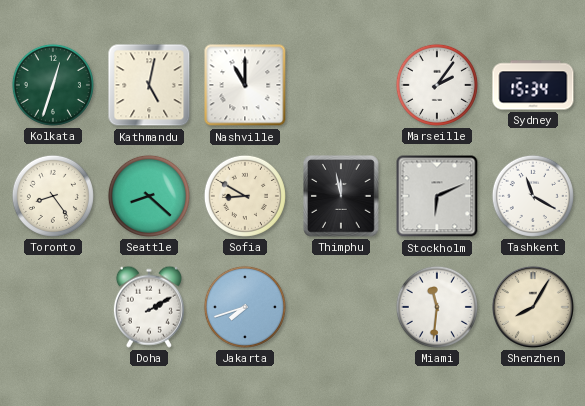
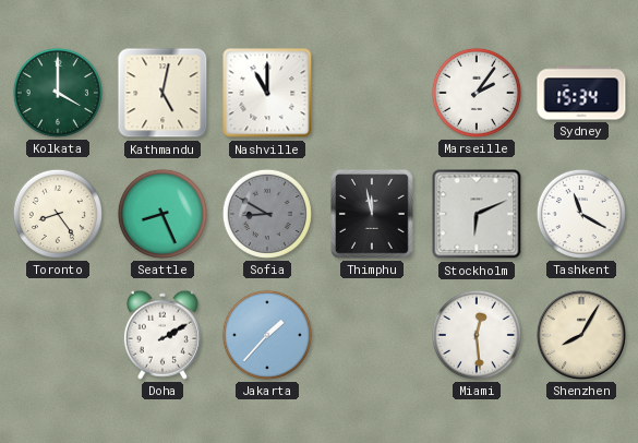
Kolkata: 12:33 -> 4:00 (58, 93)
Seattle: 8:22 -> 8:26 (162, 214)
Sofia dial: cream -> grey (267, 214)
Jakarta: 7:42 -> 1:37 (267, 335)
Miami: 11:31 -> 12:29 (477, 335)
